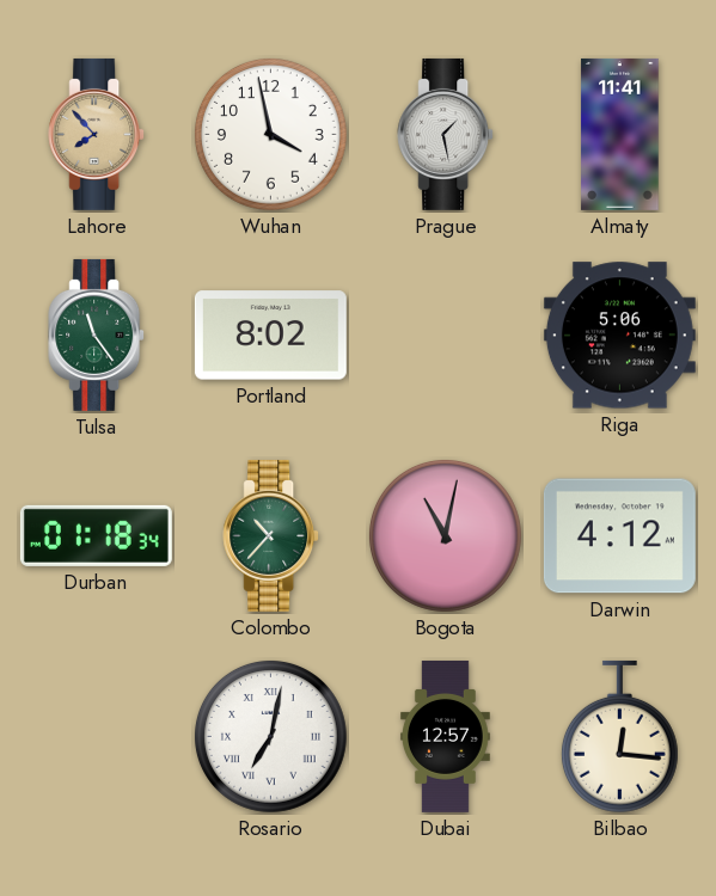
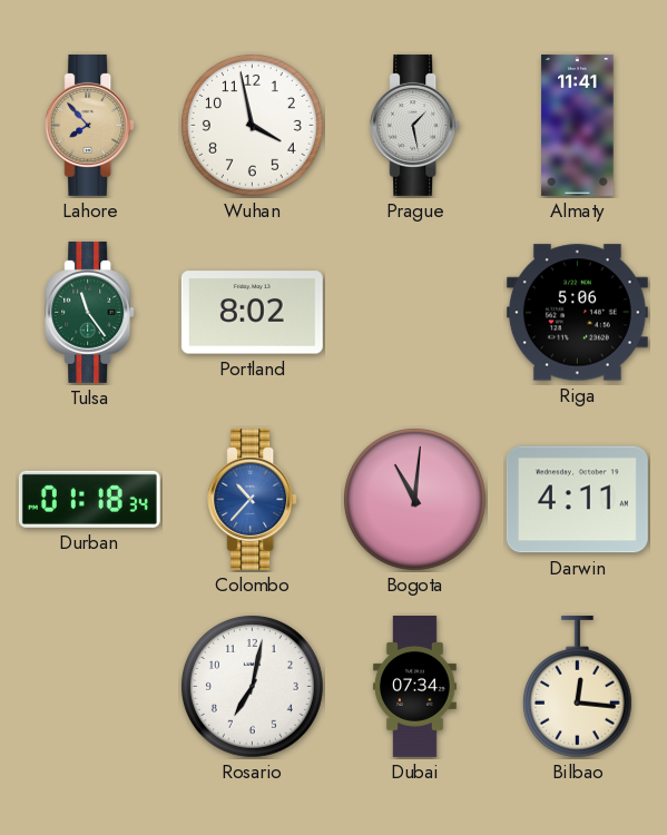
Colombo dial: green -> blue (253, 499)
Bogota: 11:02 -> 11:01 (414, 499)
Darwin: 4:12 -> 4:11 (577, 500)
Rosario numerals: Roman -> Arabic (252, 686)
Dubai: 12:57 -> 07:34 (414, 686)
